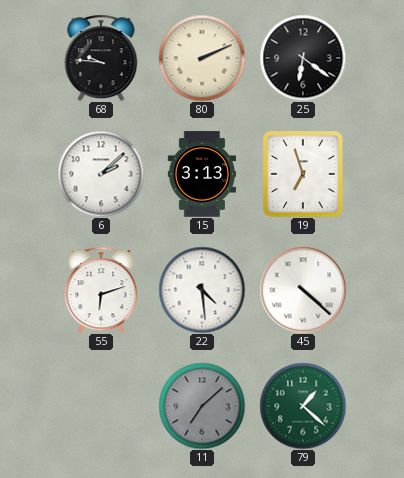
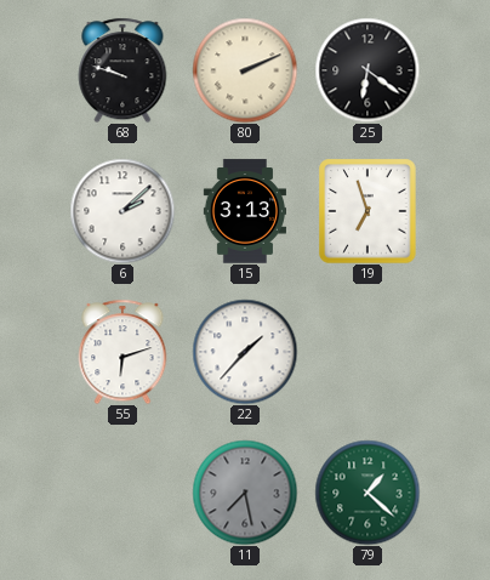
68: 9:46 -> 9:48 (122, 70)
22: 4:29 -> 1:37 (245, 352)
45: 4:22 -> none (303, 290)
11: 7:08 -> 7:28 (245, 493)
